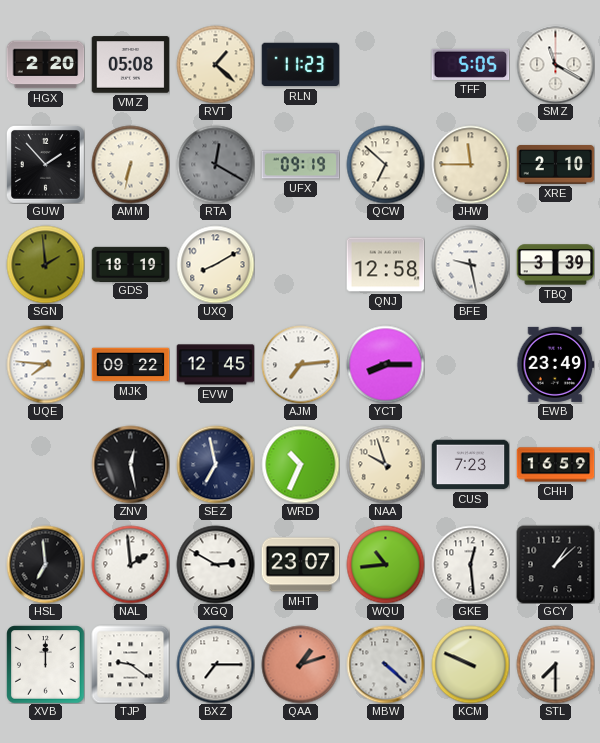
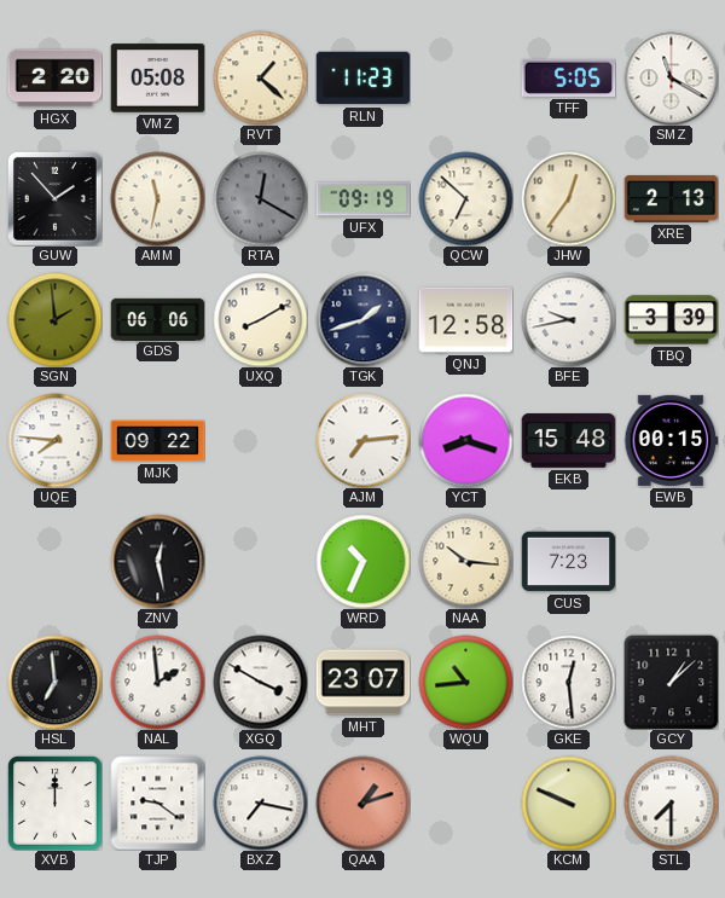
AMM: 6:32 -> 11:32 (157, 198)
JHW: 11:45 -> 12:36 (568, 198)
XRE: 2:10 -> 2:13 (671, 198)
GDS: 18:19 -> 06:06 (157, 319)
TGK: none -> 1:42 (362, 319)
BFE: 9:28 -> 9:43 (568, 319)
EVW: 12:45 -> none (215, 365)
YCT: 8:15 -> 8:18 (465, 440)
EKB: none -> 15:48 (568, 440)
EWB: 23:49 -> 00:15 (671, 440)
SEZ: 6:58 -> none (215, 464)
NAA: 9:57 -> 10:16 (465, 561)
CHH: 16:59 -> none (555, 465)
XGQ: 2:50 -> 3:50 (260, 682)
BXZ: 7:15 -> 7:17 (260, 803)
MBW: 4:22 -> none (385, 664)
